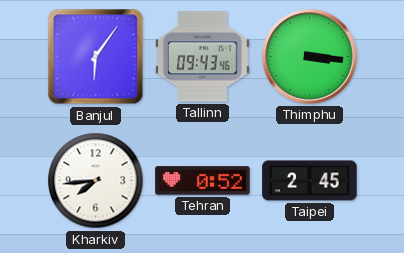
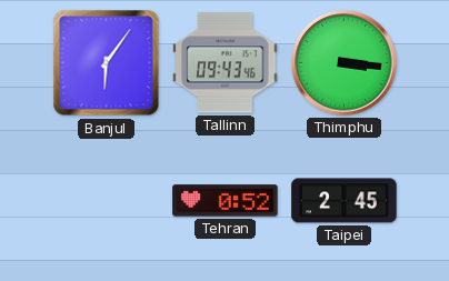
Kharkiv: 7:44 -> none (96, 181)
